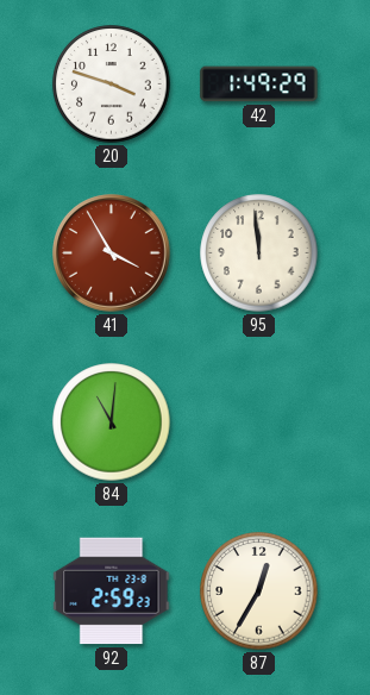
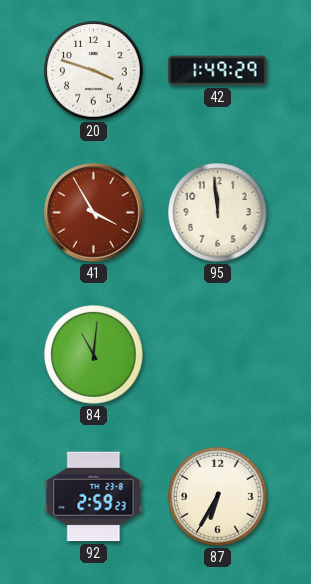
87: 12:35 -> 6:35 (218, 497)
